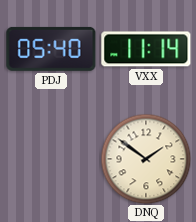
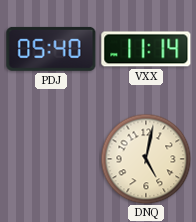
DNQ: 1:51 -> 5:02 (146, 159)
